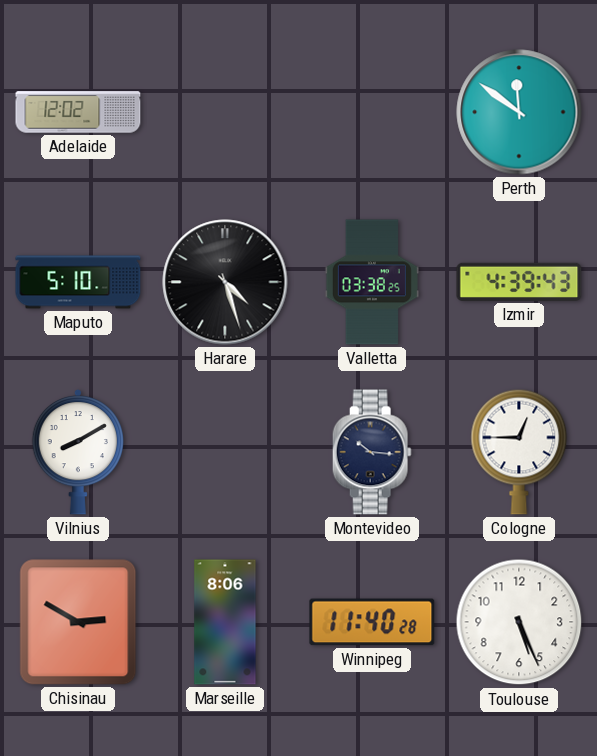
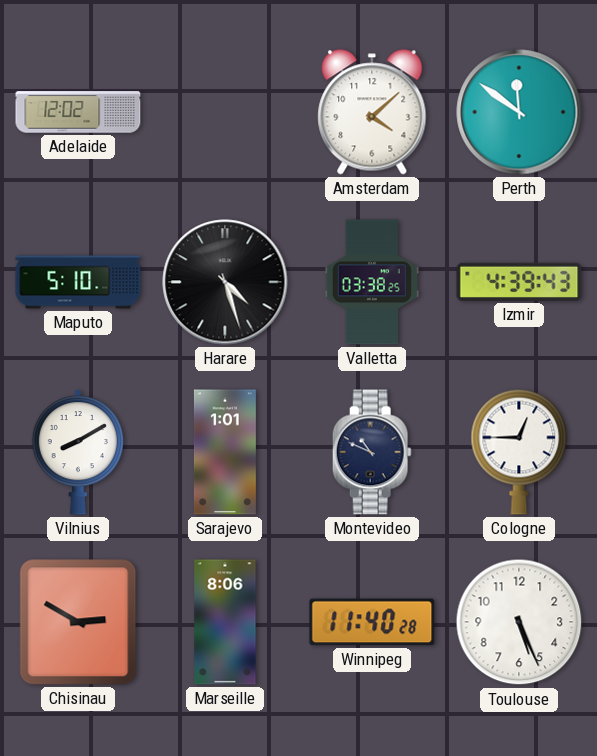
Amsterdam: none -> 4:08 (372, 112)
Sarajevo: none -> 1:01 (225, 452)
Montevideo: 10:16 -> 10:49 (372, 452)
